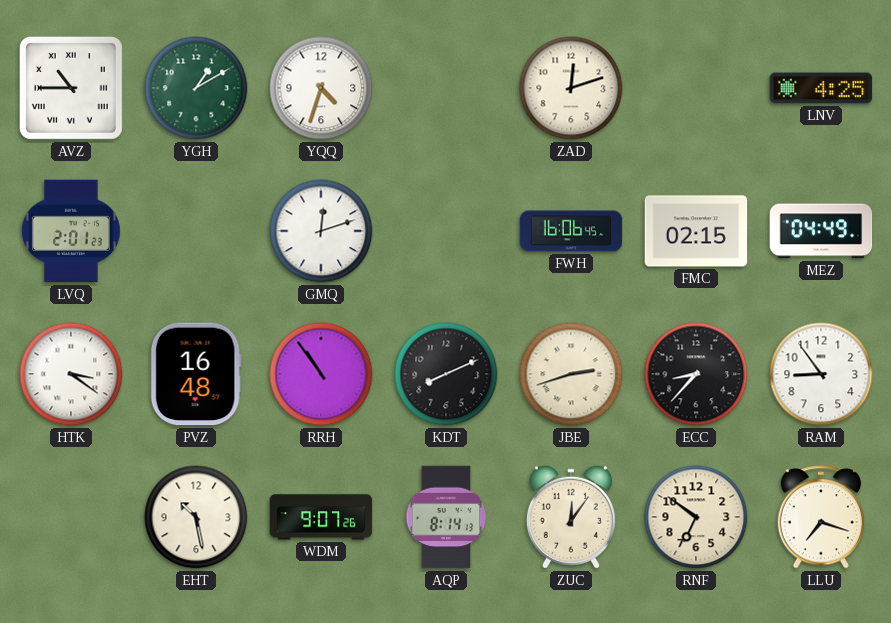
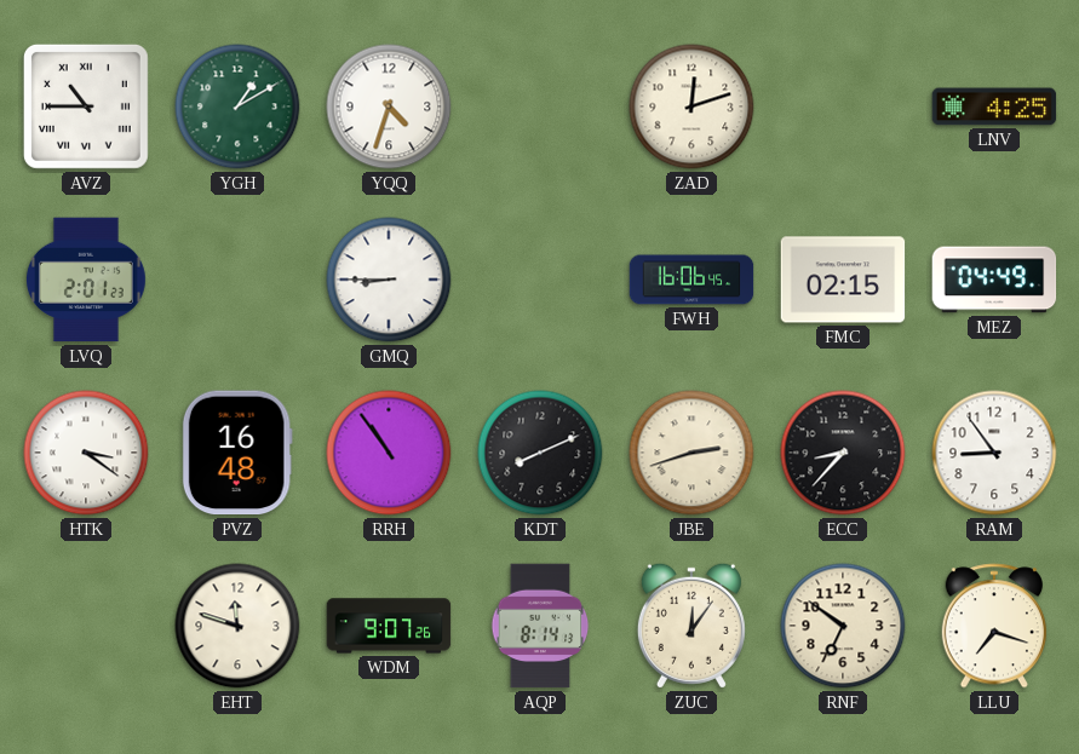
GMQ: 12:12 -> 8:45 (389, 280)
EHT: 10:28 -> 11:48 (237, 626)
